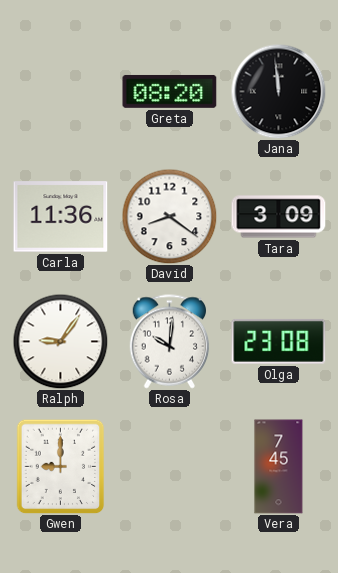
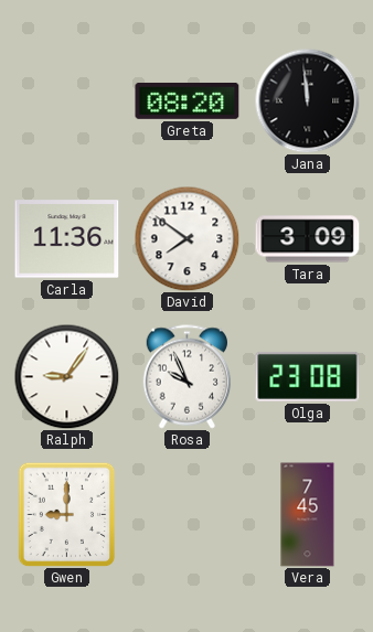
David: 8:21 -> 7:51 (186, 238)
Rosa: 10:01 -> 9:56 (188, 377)
